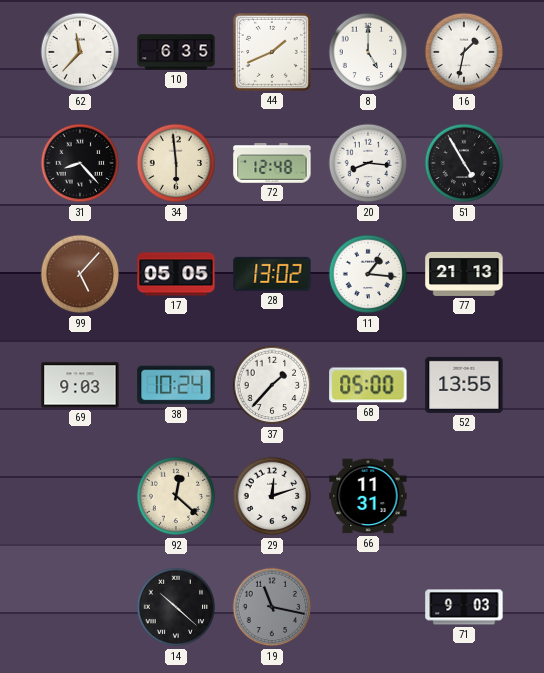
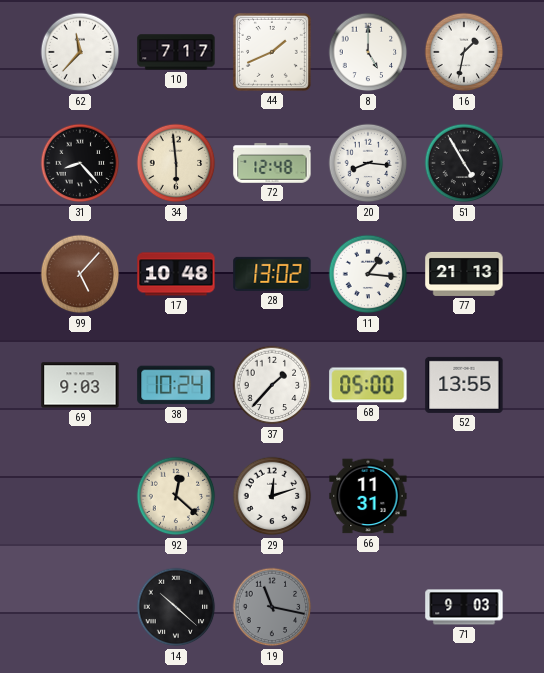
10: 6:35 -> 7:17 (176, 52)
17: 05:05 -> 10:48 (176, 274)
